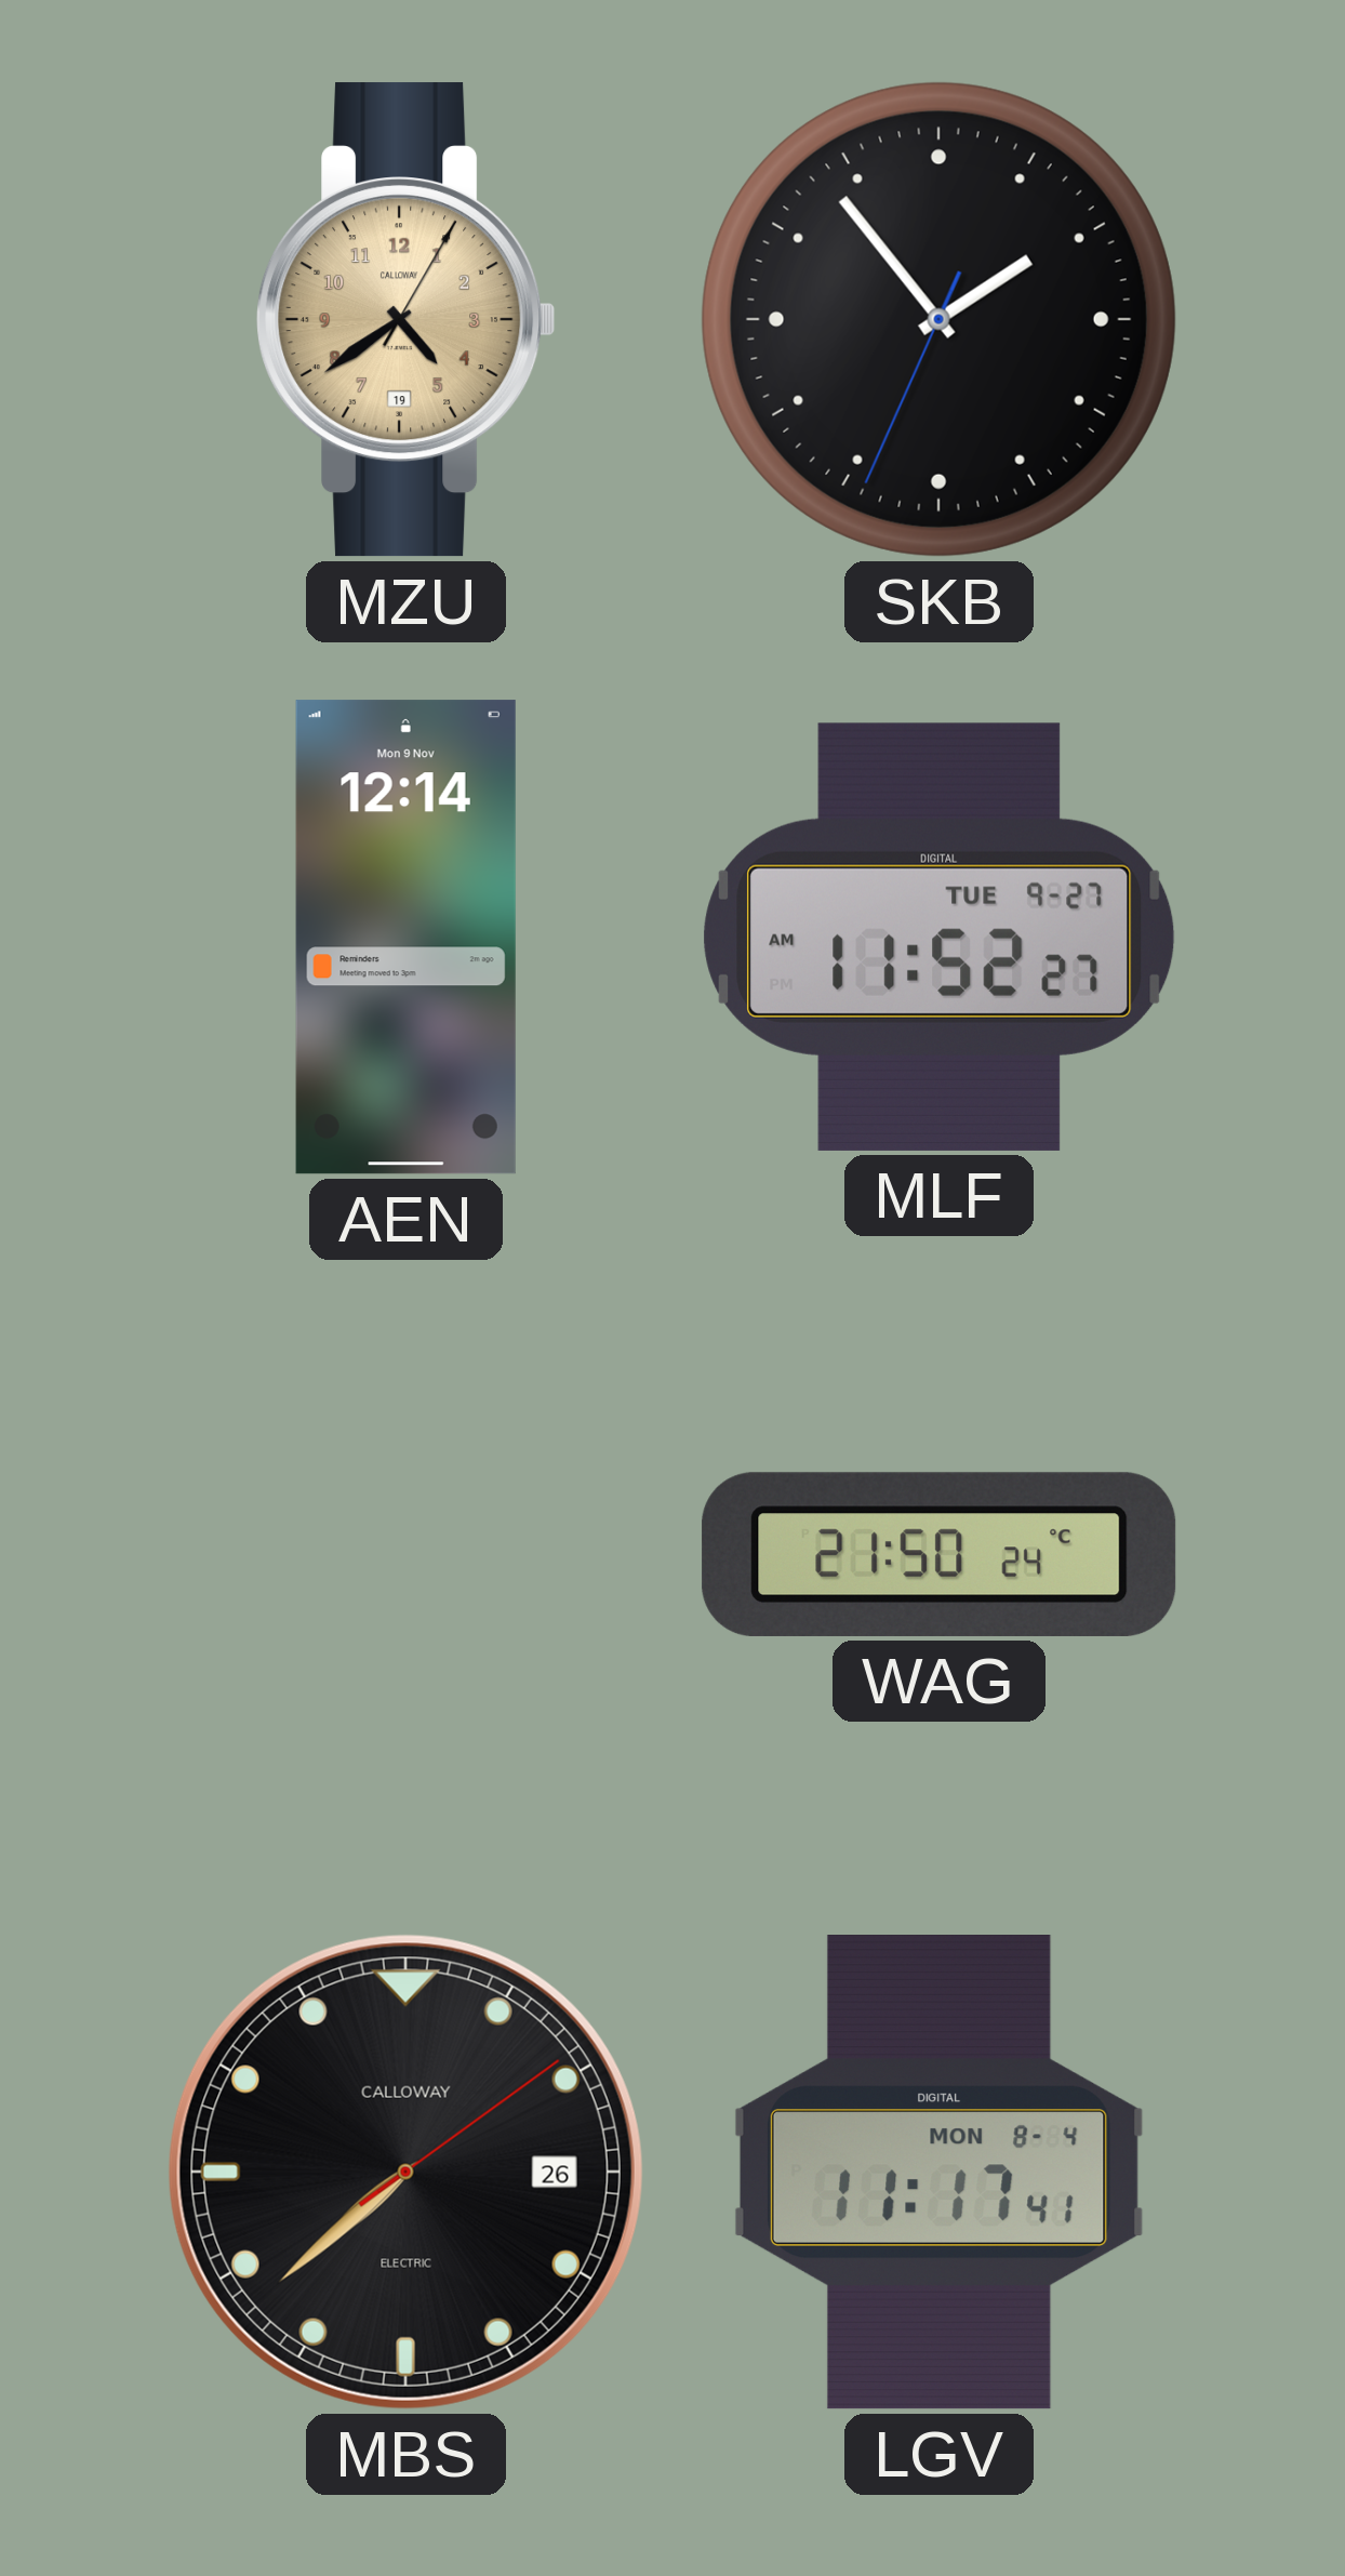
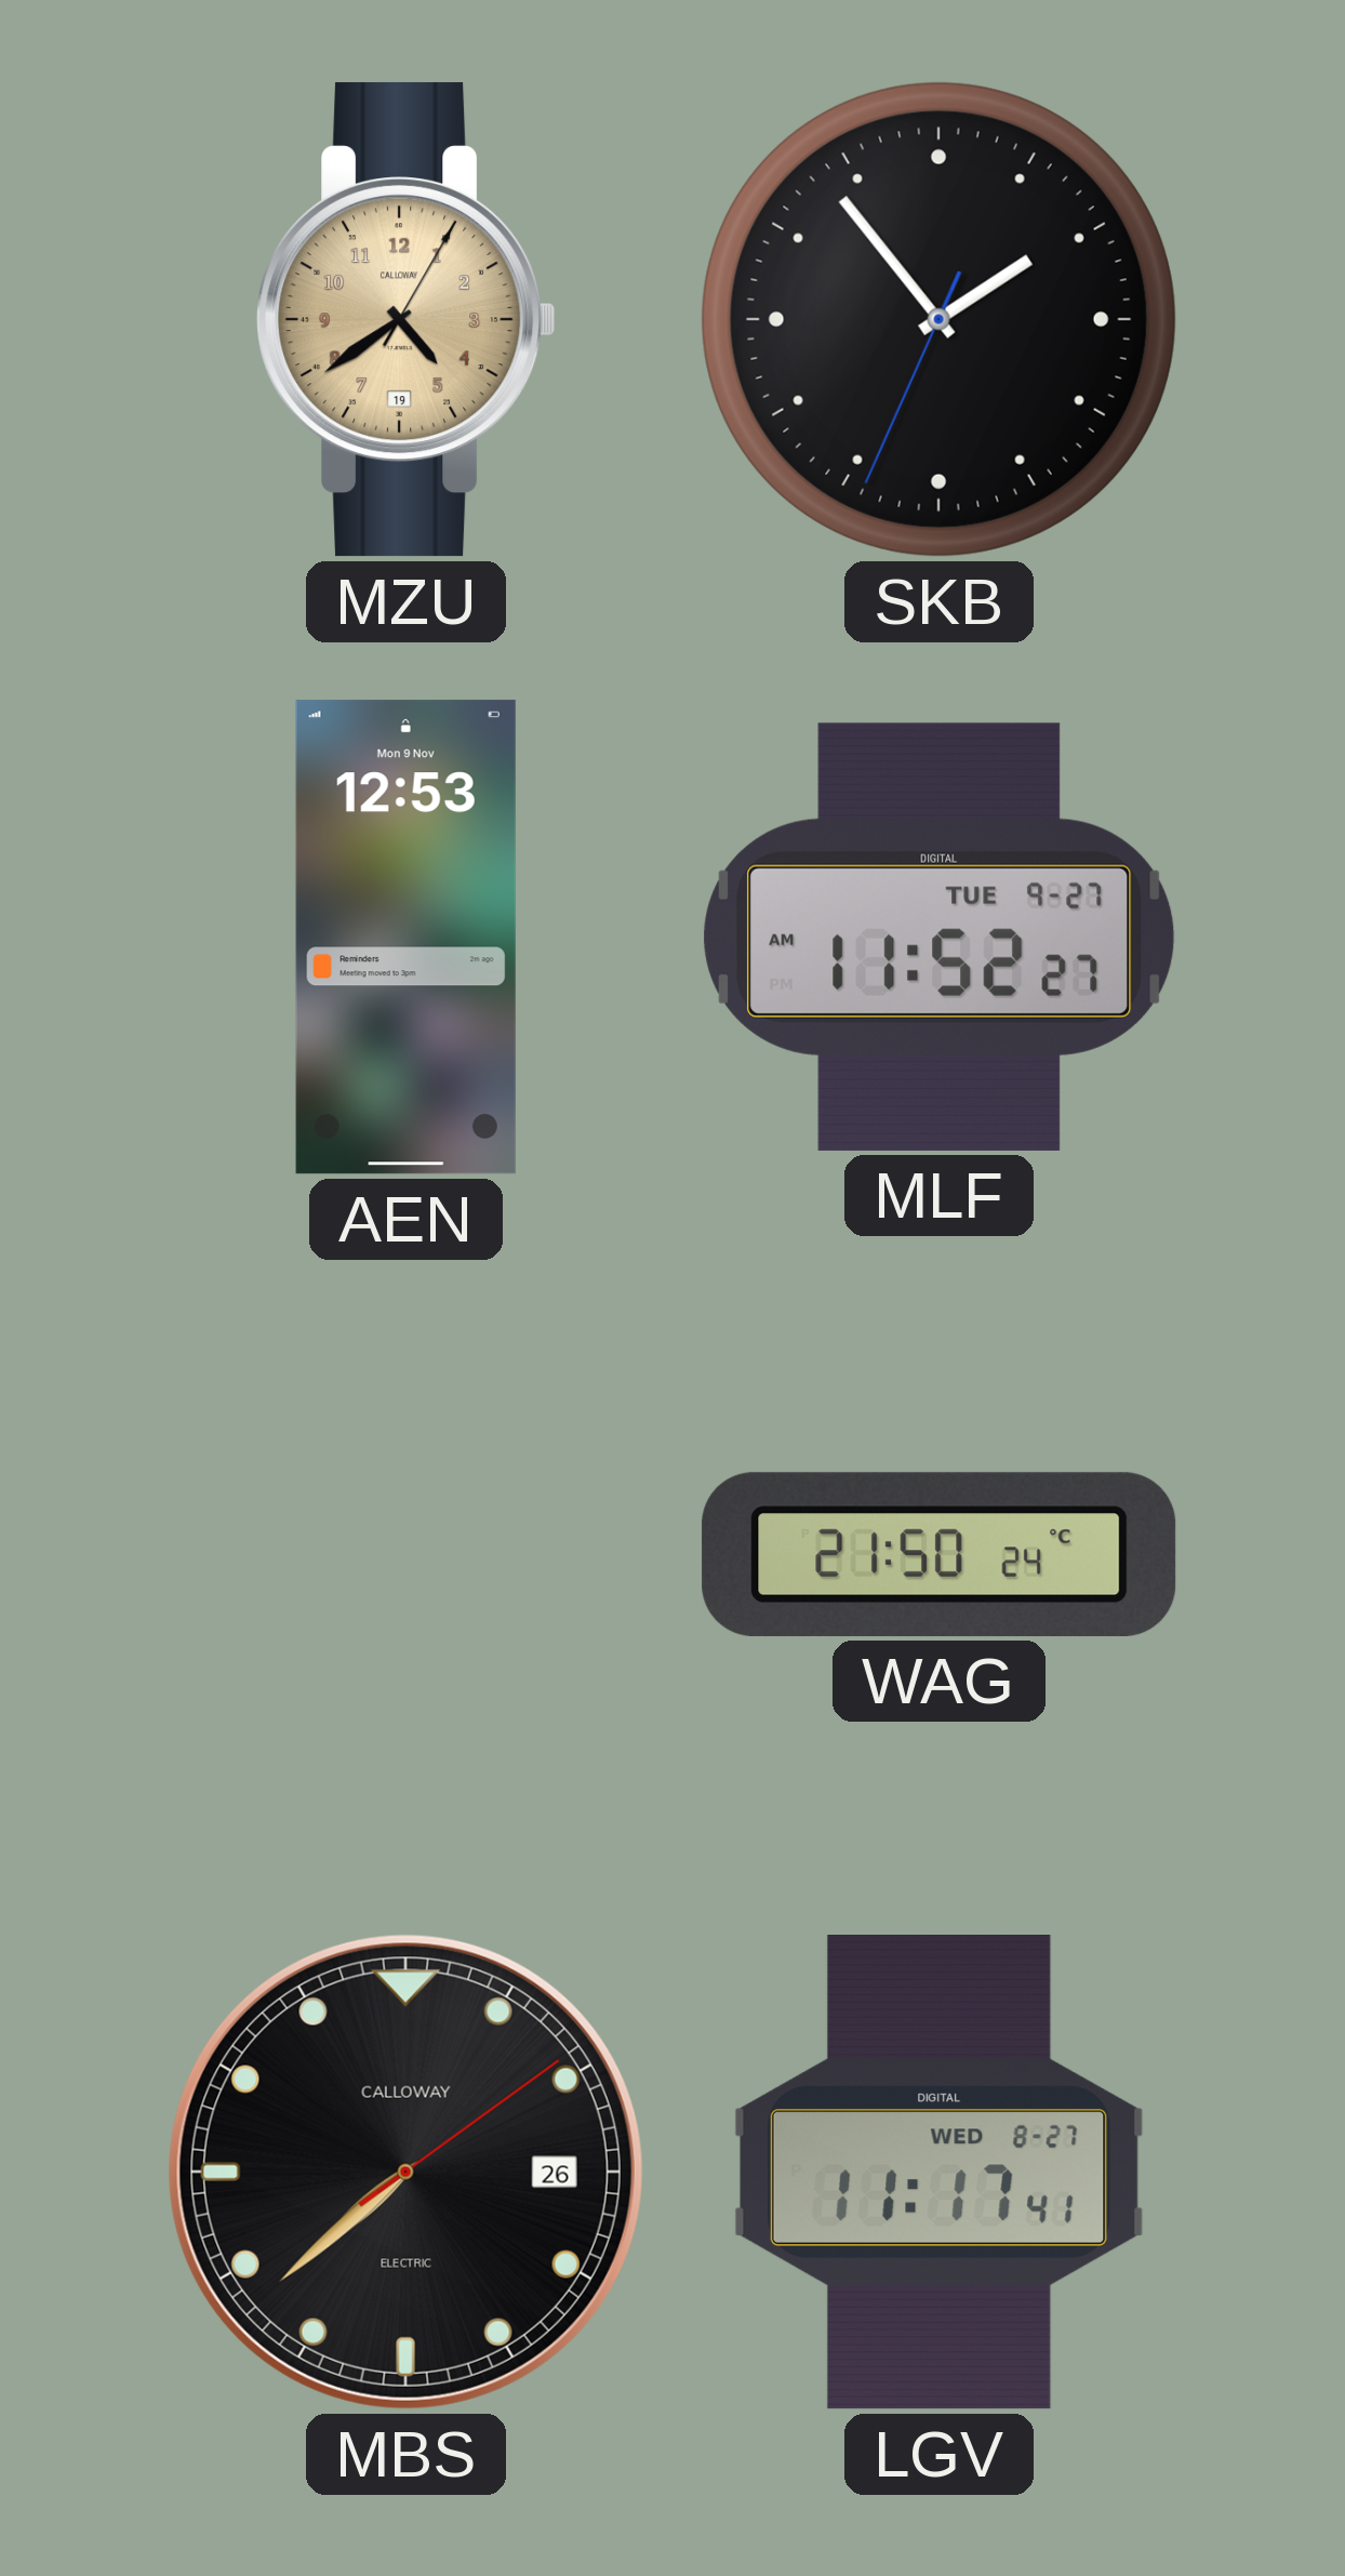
AEN: 12:14 -> 12:53 (405, 938)
LGV date: MON 8-4 -> WED 8-27 (938, 2173)
